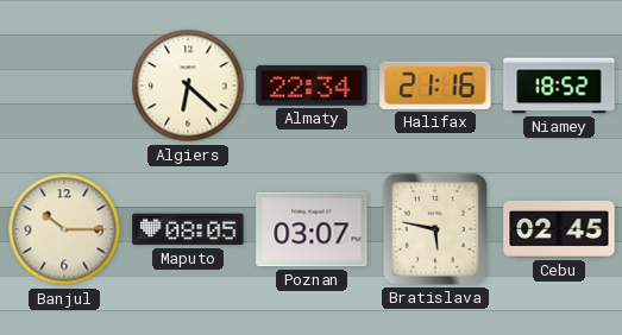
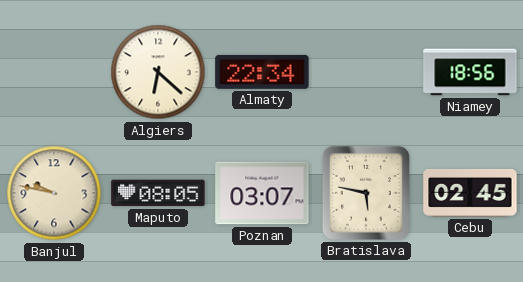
Halifax: 21:16 -> none (435, 86)
Niamey: 18:52 -> 18:56 (470, 72)
Banjul: 10:15 -> 9:47 (54, 193)
